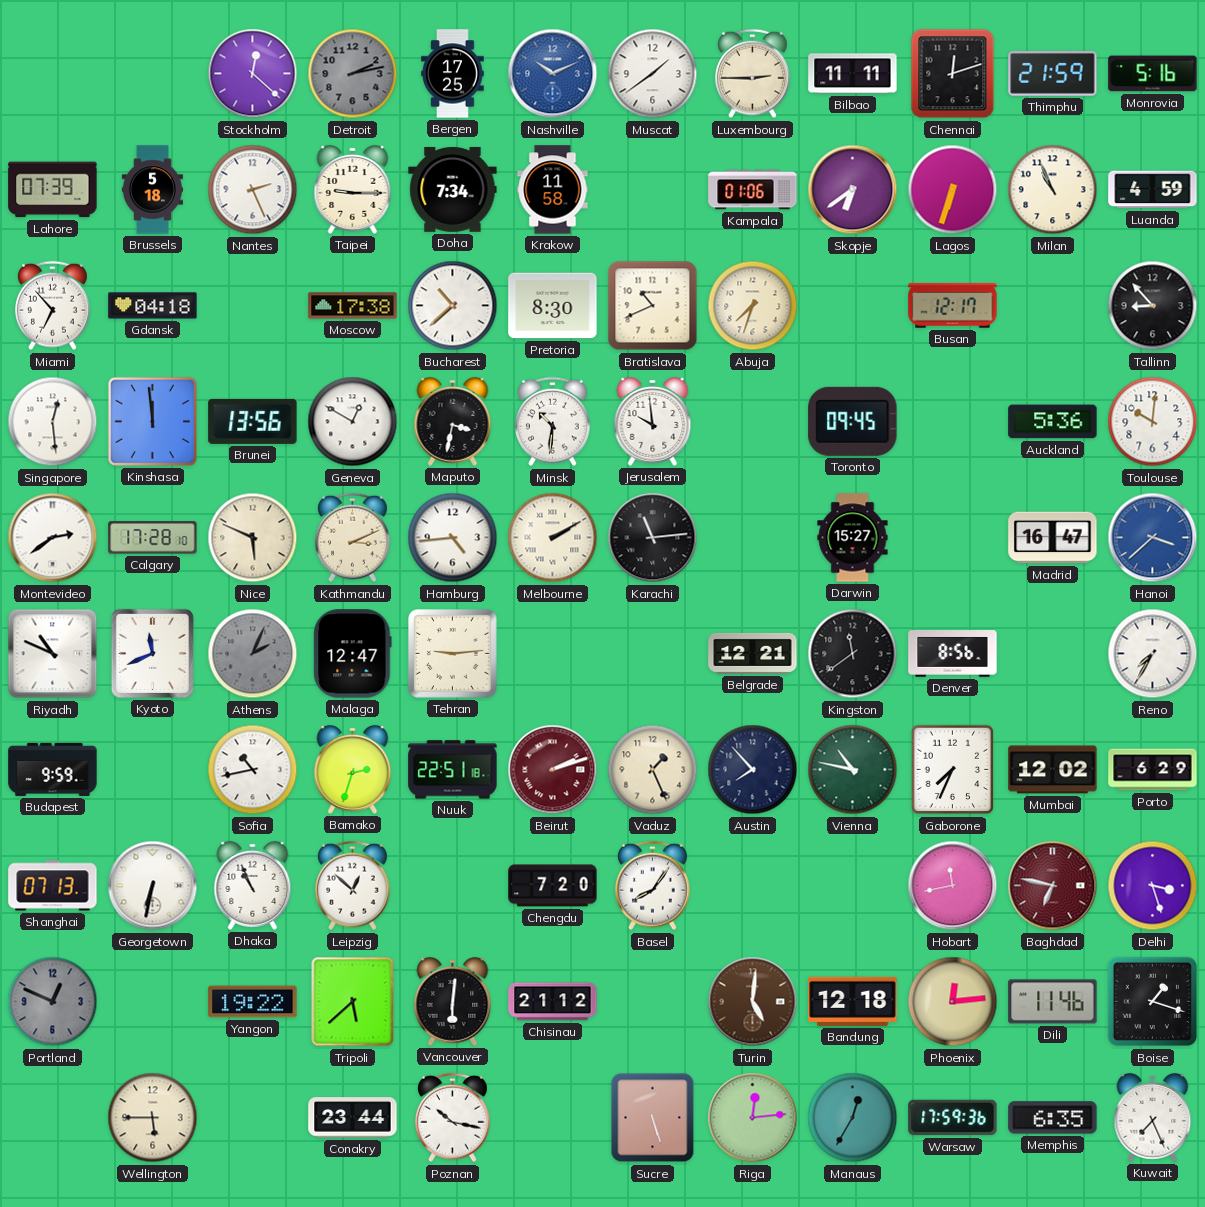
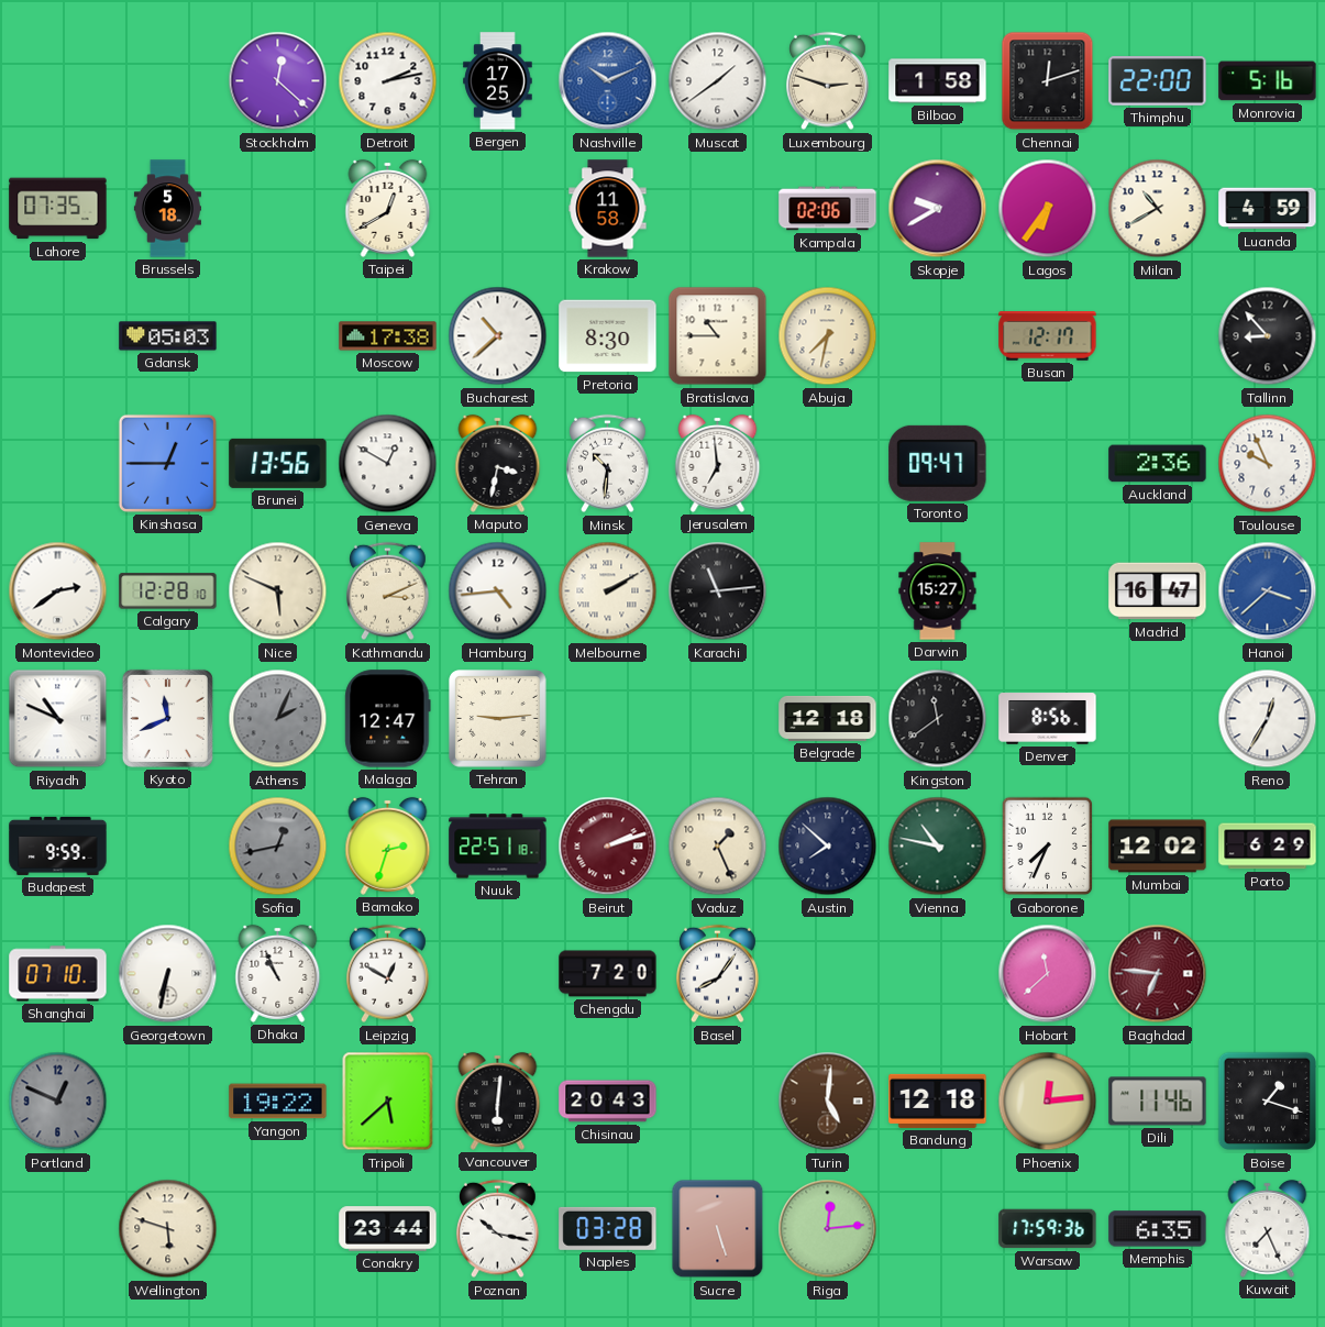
Detroit dial: grey -> white (388, 81)
Luxembourg: 2:45 -> 2:48 (828, 81)
Bilbao: 11:11 -> 1:58 (938, 81)
Thimphu: 21:59 -> 22:00 (1158, 81)
Lahore: 07:39 -> 07:35 (58, 209)
Nantes: 2:26 -> none (253, 190)
Taipei: 9:15 -> 12:40 (388, 208)
Doha: 7:34 -> none (453, 189)
Kampala: 01:06 -> 02:06 (828, 209)
Skopje: 6:39 -> 9:40 (938, 209)
Lagos: 6:33 -> 6:36 (1048, 209)
Milan: 10:56 -> 10:40 (1158, 209)
Miami: 6:53 -> none (53, 306)
Gdansk: 04:18 -> 05:03 (168, 336)
Bratislava: 10:41 -> 10:45 (718, 336)
Abuja: 7:33 -> 7:32 (828, 336)
Singapore: 12:29 -> none (53, 422)
Kinshasa: 11:59 -> 12:45 (167, 463)
Jerusalem: 9:59 -> 6:59 (718, 463)
Toronto: 09:45 -> 09:47 (938, 463)
Auckland: 5:36 -> 2:36 (1158, 464)
Toulouse: 10:01 -> 9:56 (1268, 464)
Calgary: 17:28 -> 12:28 (168, 591)
Belgrade: 12:21 -> 12:18 (828, 718)
Reno: 7:35 -> 12:35 (1268, 719)
Sofia: 10:43 -> 12:43 (278, 847)
Sofia dial: white -> grey (278, 847)
Austin: 7:53 -> 7:52 (828, 847)
Shanghai: 07:13 -> 07:10 (58, 974)
Leipzig: 12:52 -> 12:50 (388, 974)
Hobart: 11:43 -> 11:38 (1048, 974)
Baghdad: 6:47 -> 6:46 (1158, 974)
Delhi: 3:27 -> none (1153, 886)
Chisinau: 21:12 -> 20:43 (608, 1102)
Wellington: 5:45 -> 5:48 (168, 1229)
Naples: none -> 03:28 (608, 1228)
Manaus: 12:35 -> none (853, 1118)
